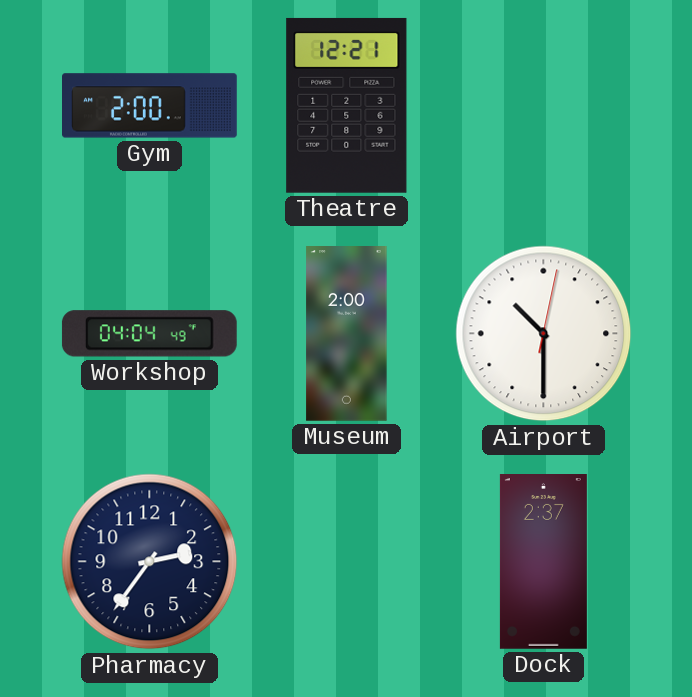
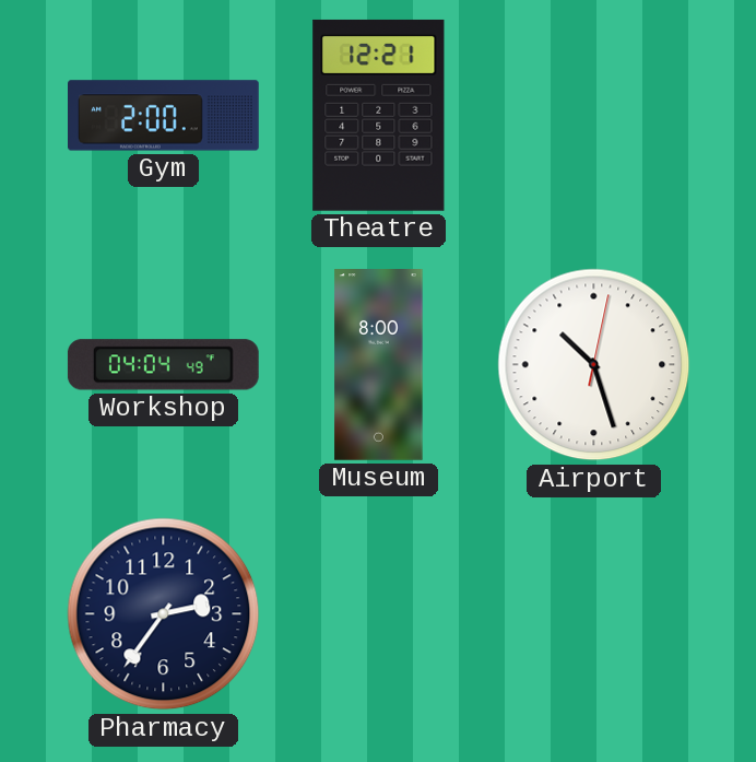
Museum: 2:00 -> 8:00 (379, 365)
Airport: 10:30 -> 10:27 (594, 365)
Dock: 2:37 -> none (543, 562)
